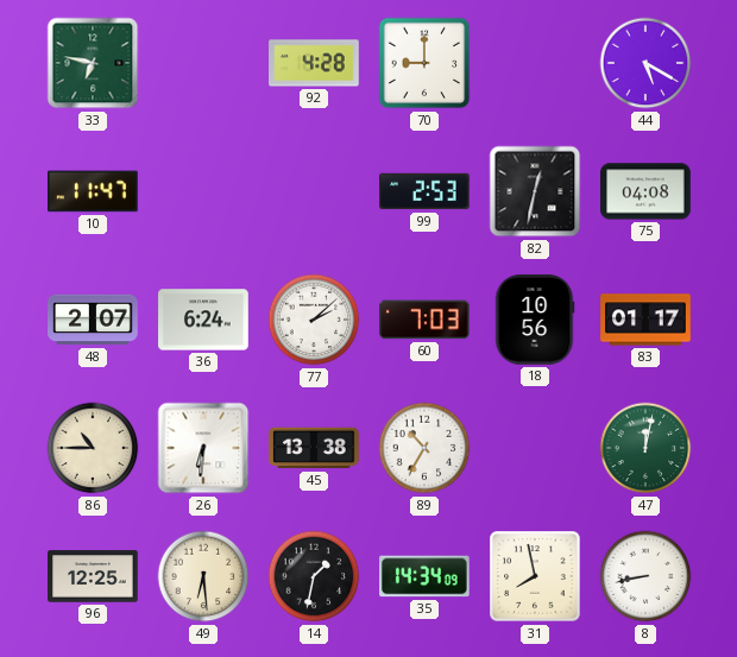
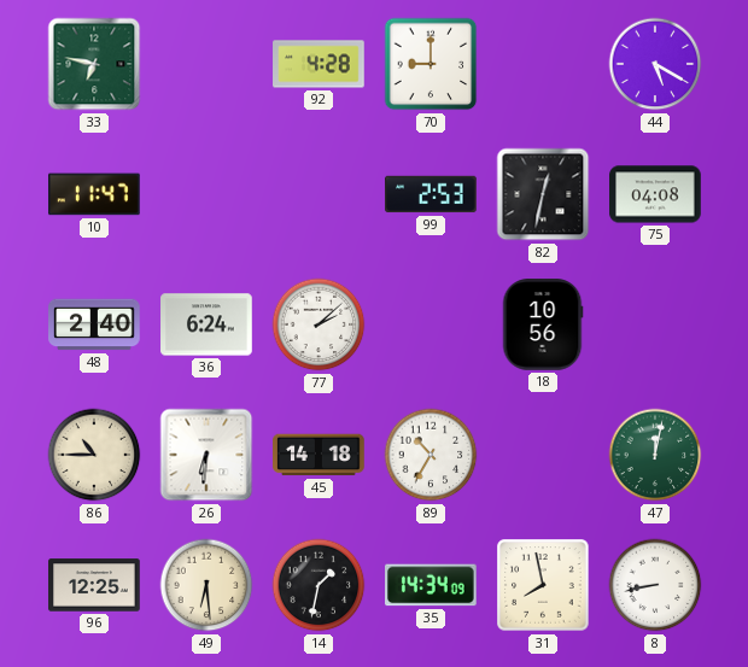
48: 2:07 -> 2:40 (94, 324)
60: 7:03 -> none (424, 320)
83: 01:17 -> none (645, 320)
45: 13:38 -> 14:18 (319, 455)
